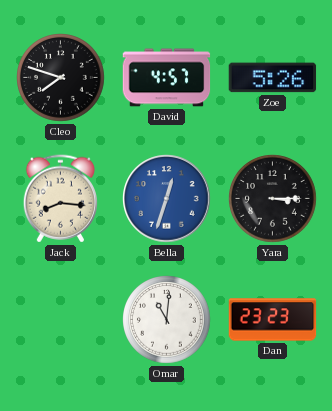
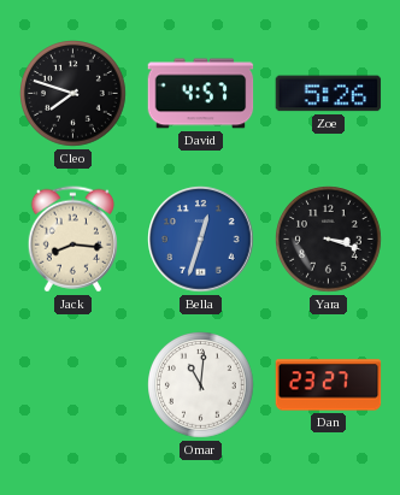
Yara: 3:15 -> 3:18 (329, 240)
Dan: 23:23 -> 23:27 (329, 385)
